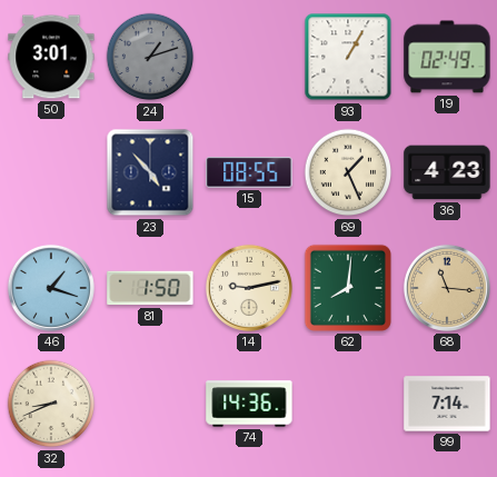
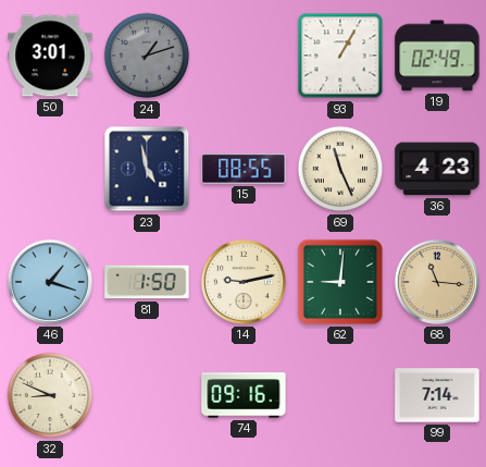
23: 4:53 -> 4:58 (147, 169)
69: 1:26 -> 11:26 (340, 169)
62: 8:01 -> 9:01 (340, 282)
32: 8:41 -> 8:49 (50, 395)
74: 14:36 -> 09:16 (244, 395)
